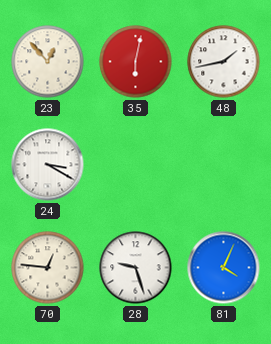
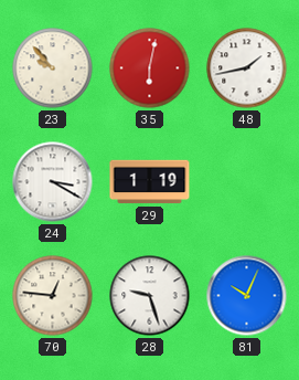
23: 12:53 -> 9:53 (53, 68)
29: none -> 1:19 (150, 182)
81: 4:04 -> 10:04 (247, 296)
